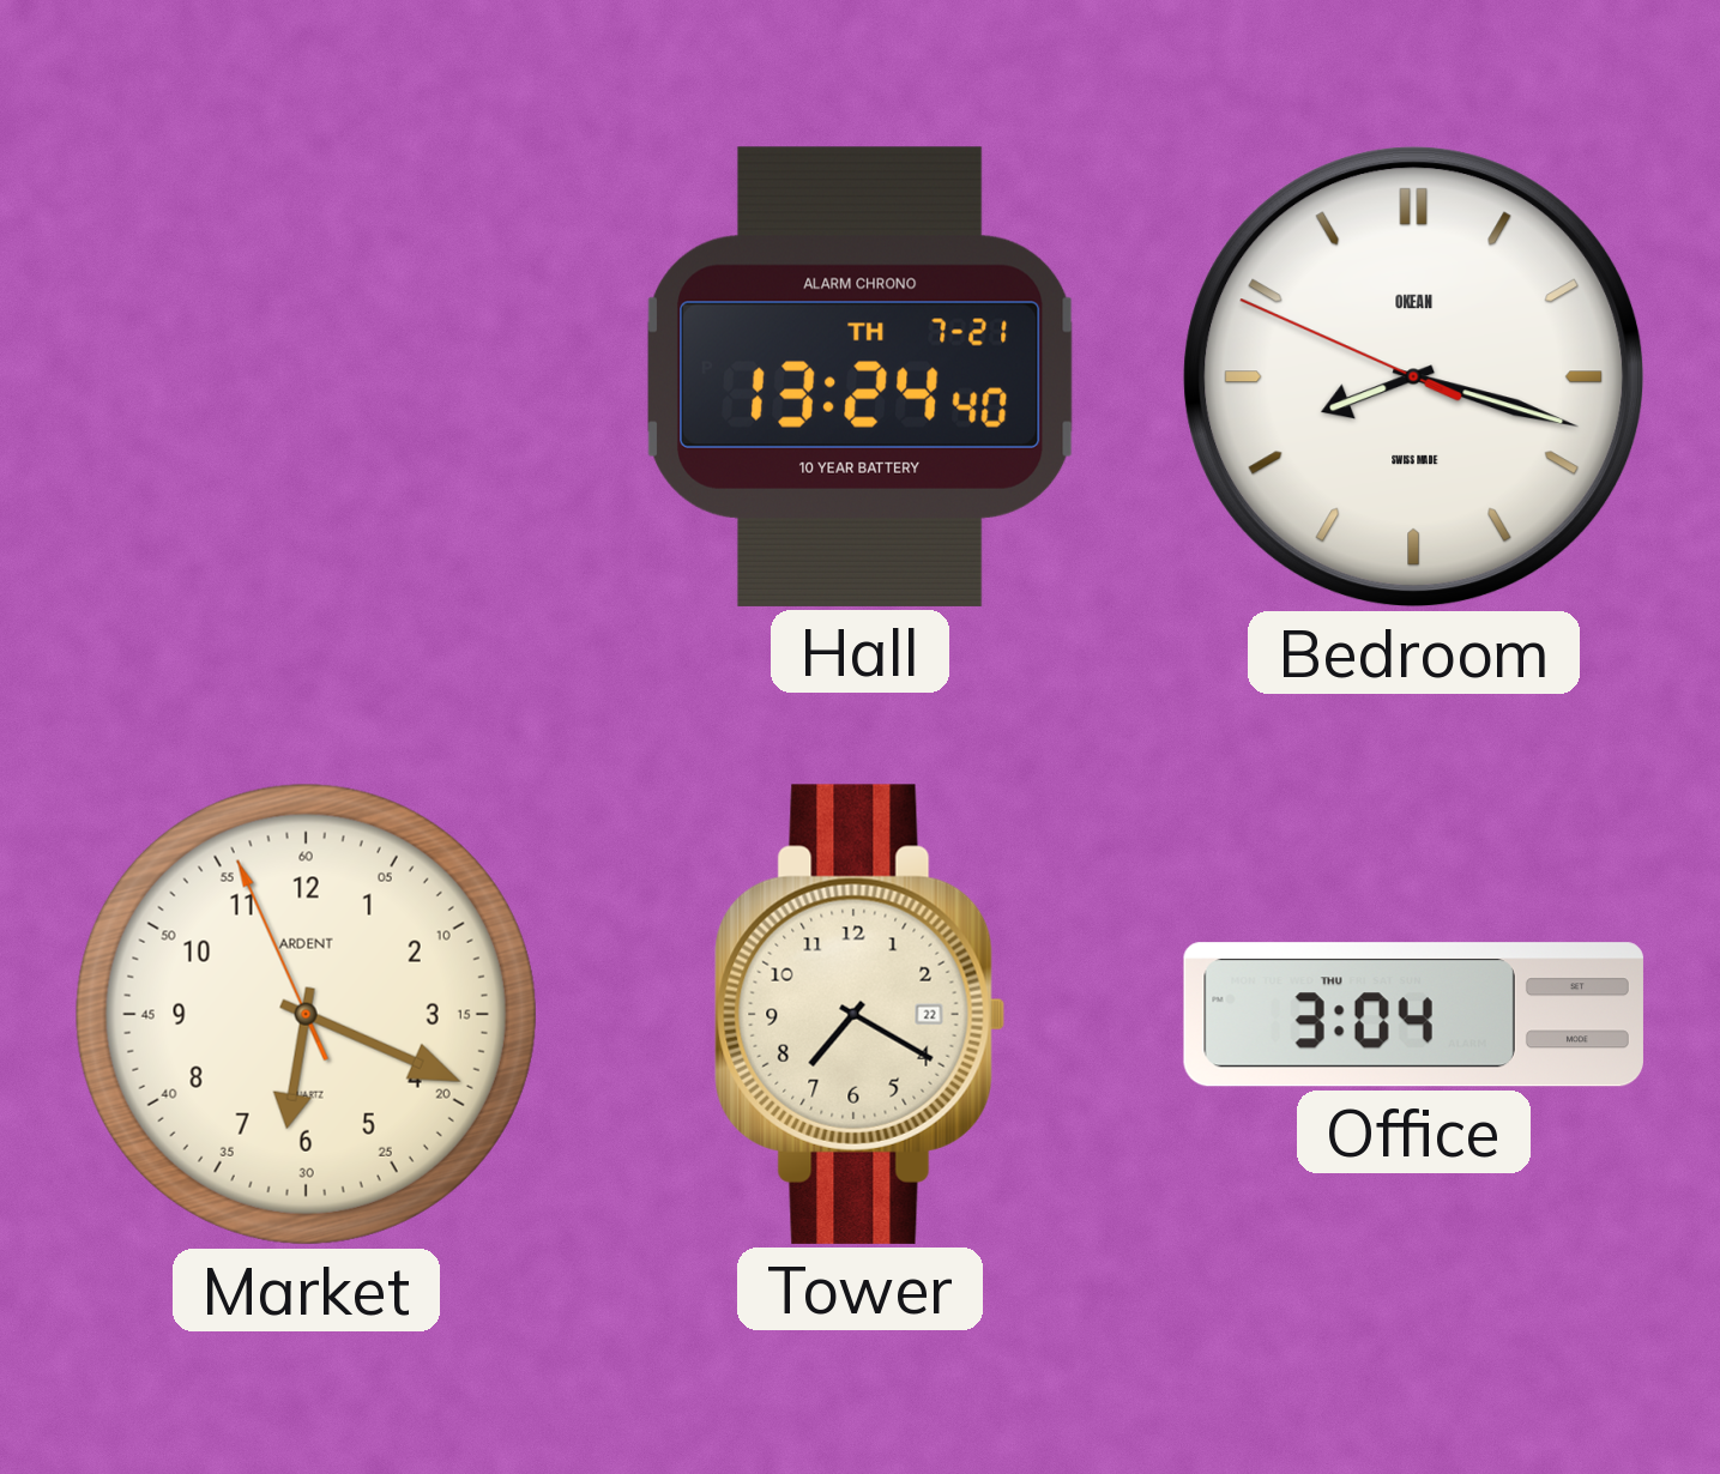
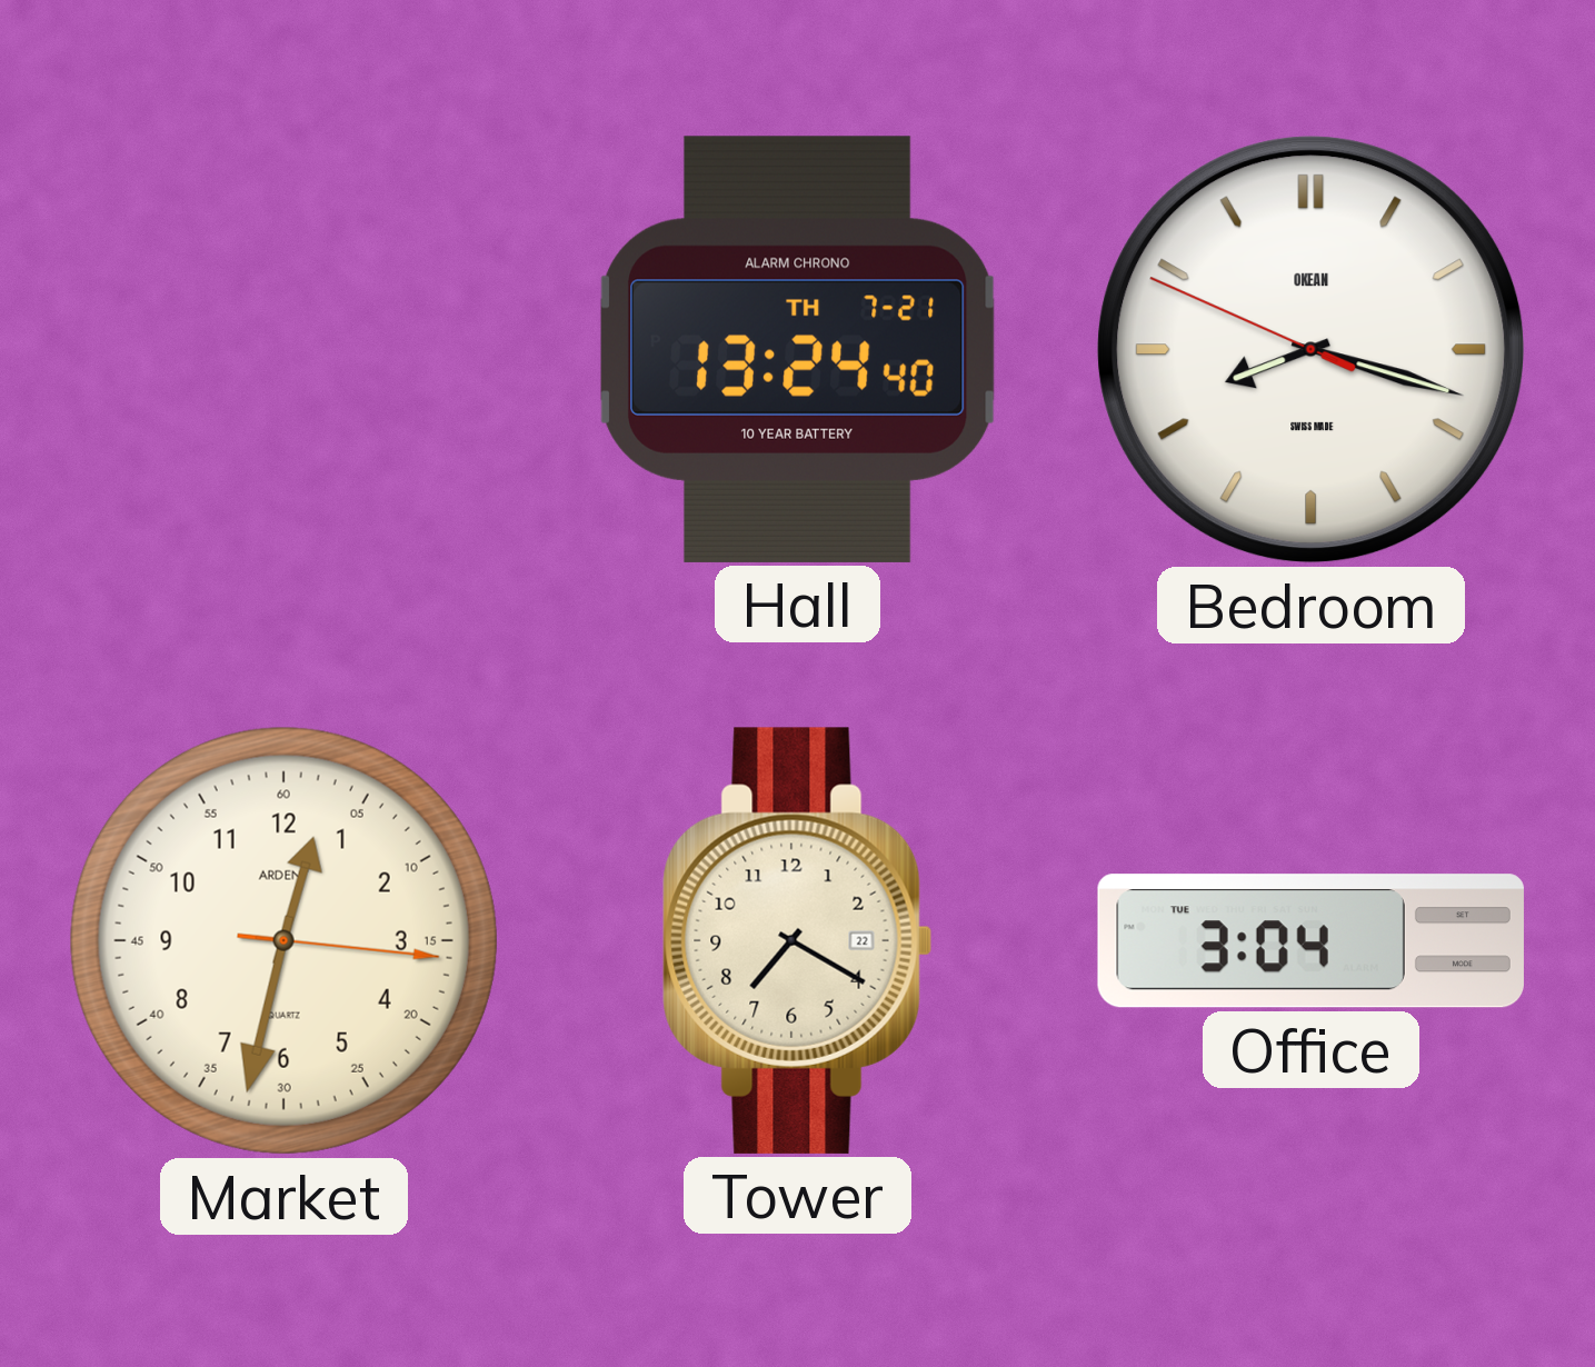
Market: 6:18 -> 12:32 (283, 940)
Office date: THU -> TUE (1310, 941)
